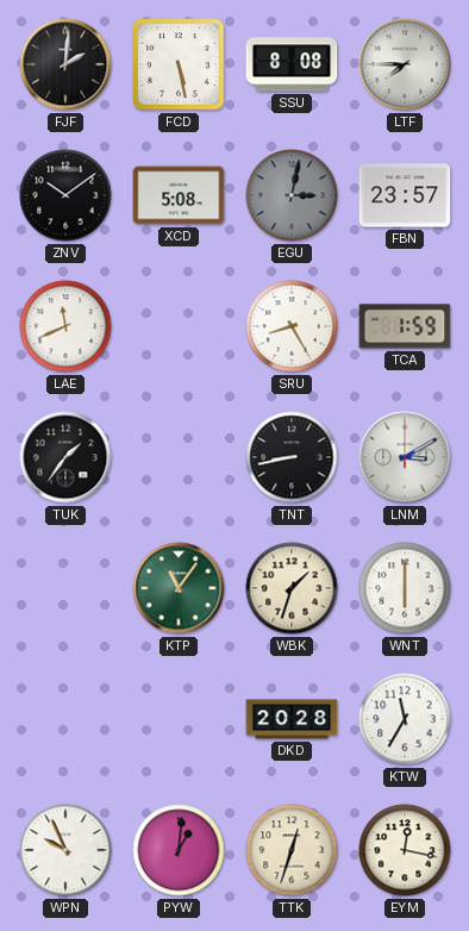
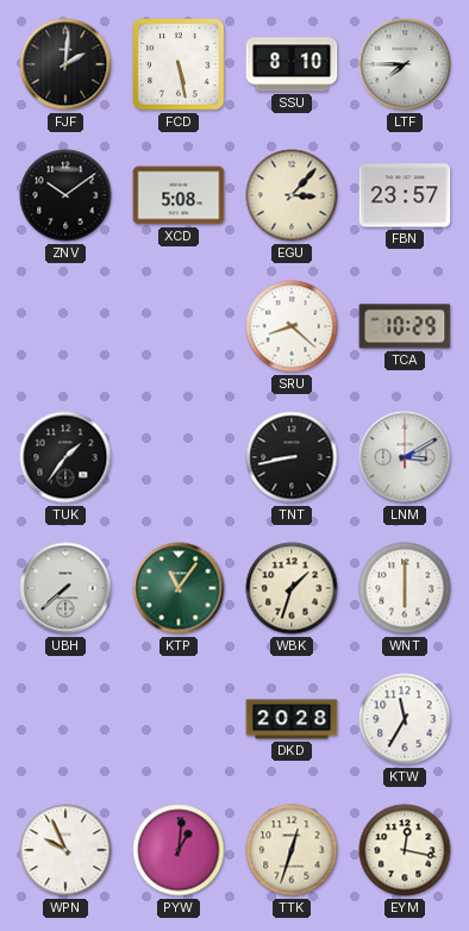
SSU: 8:08 -> 8:10 (292, 64)
EGU: 3:02 -> 3:07 (292, 195)
EGU dial: grey -> cream (292, 195)
LAE: 11:41 -> none (65, 326)
SRU: 8:25 -> 8:22 (292, 326)
TCA: 1:59 -> 10:29 (405, 326)
UBH: none -> 7:38 (65, 588)
